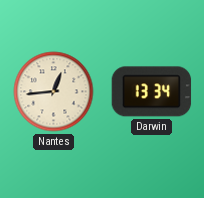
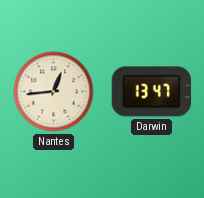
Darwin: 13:34 -> 13:47 (152, 92)
